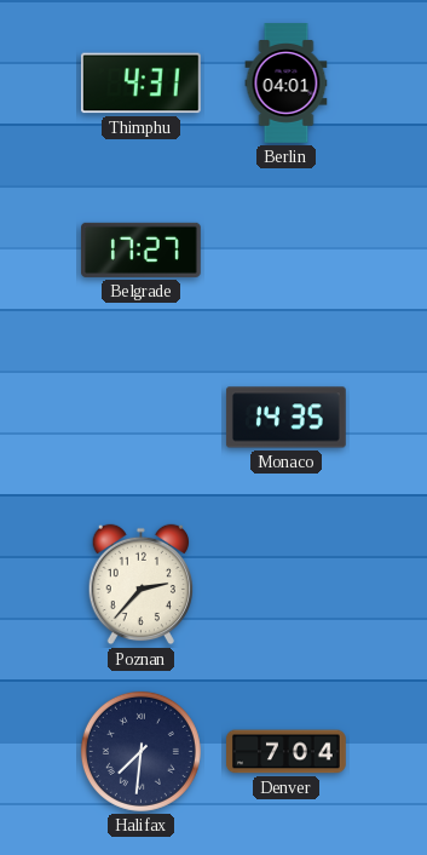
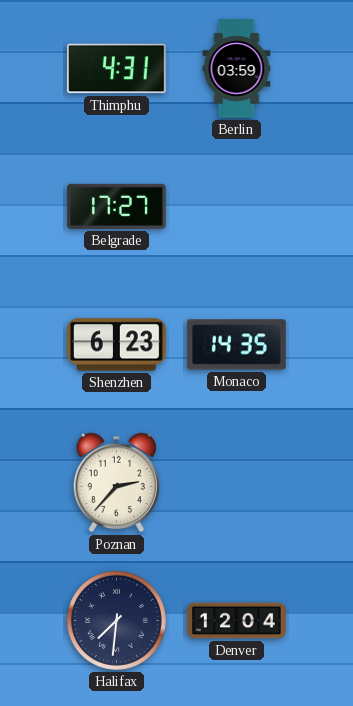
Berlin: 04:01 -> 03:59 (237, 69)
Shenzhen: none -> 6:23 (117, 345)
Denver: 7:04 -> 12:04 (237, 621)
